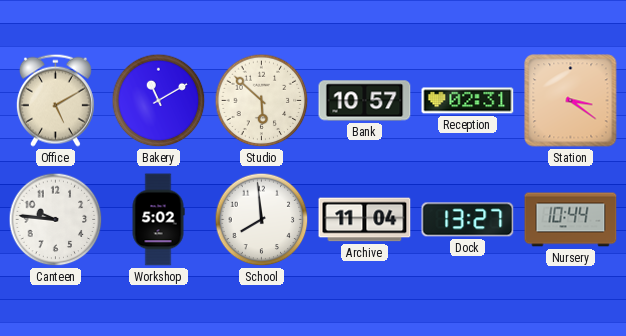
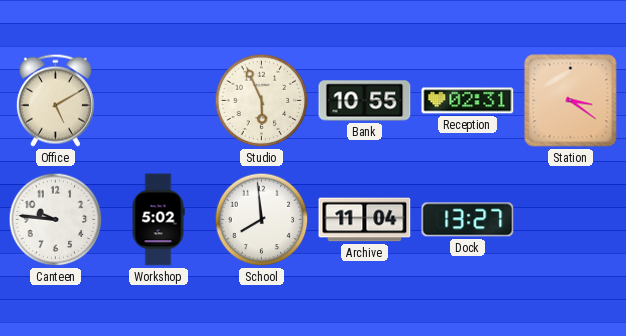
Bakery: 11:10 -> none (159, 101)
Studio: 5:52 -> 5:56 (262, 101)
Bank: 10:57 -> 10:55 (365, 101)
Nursery: 10:44 -> none (571, 220)
